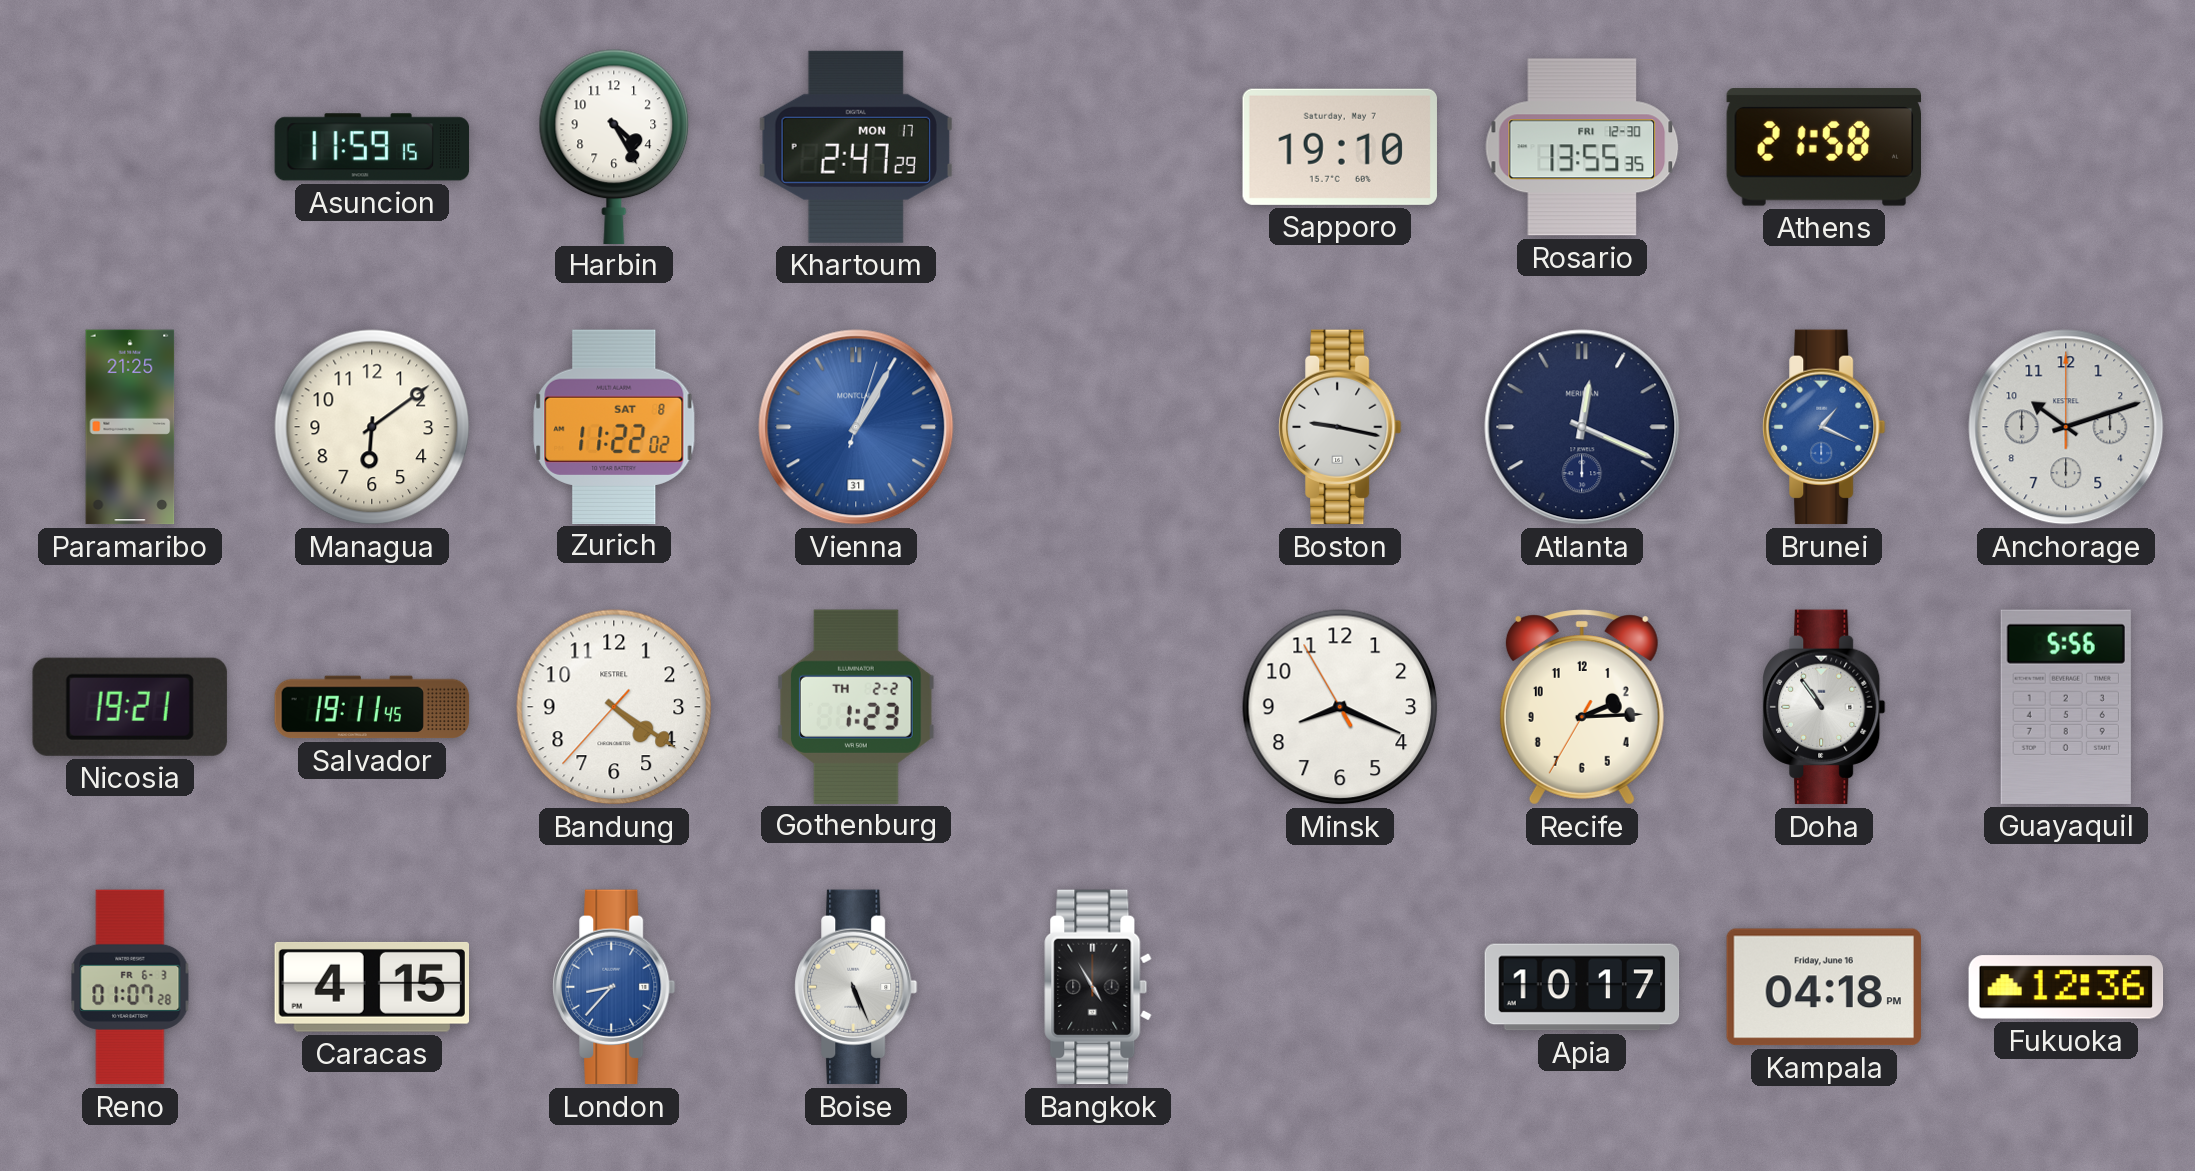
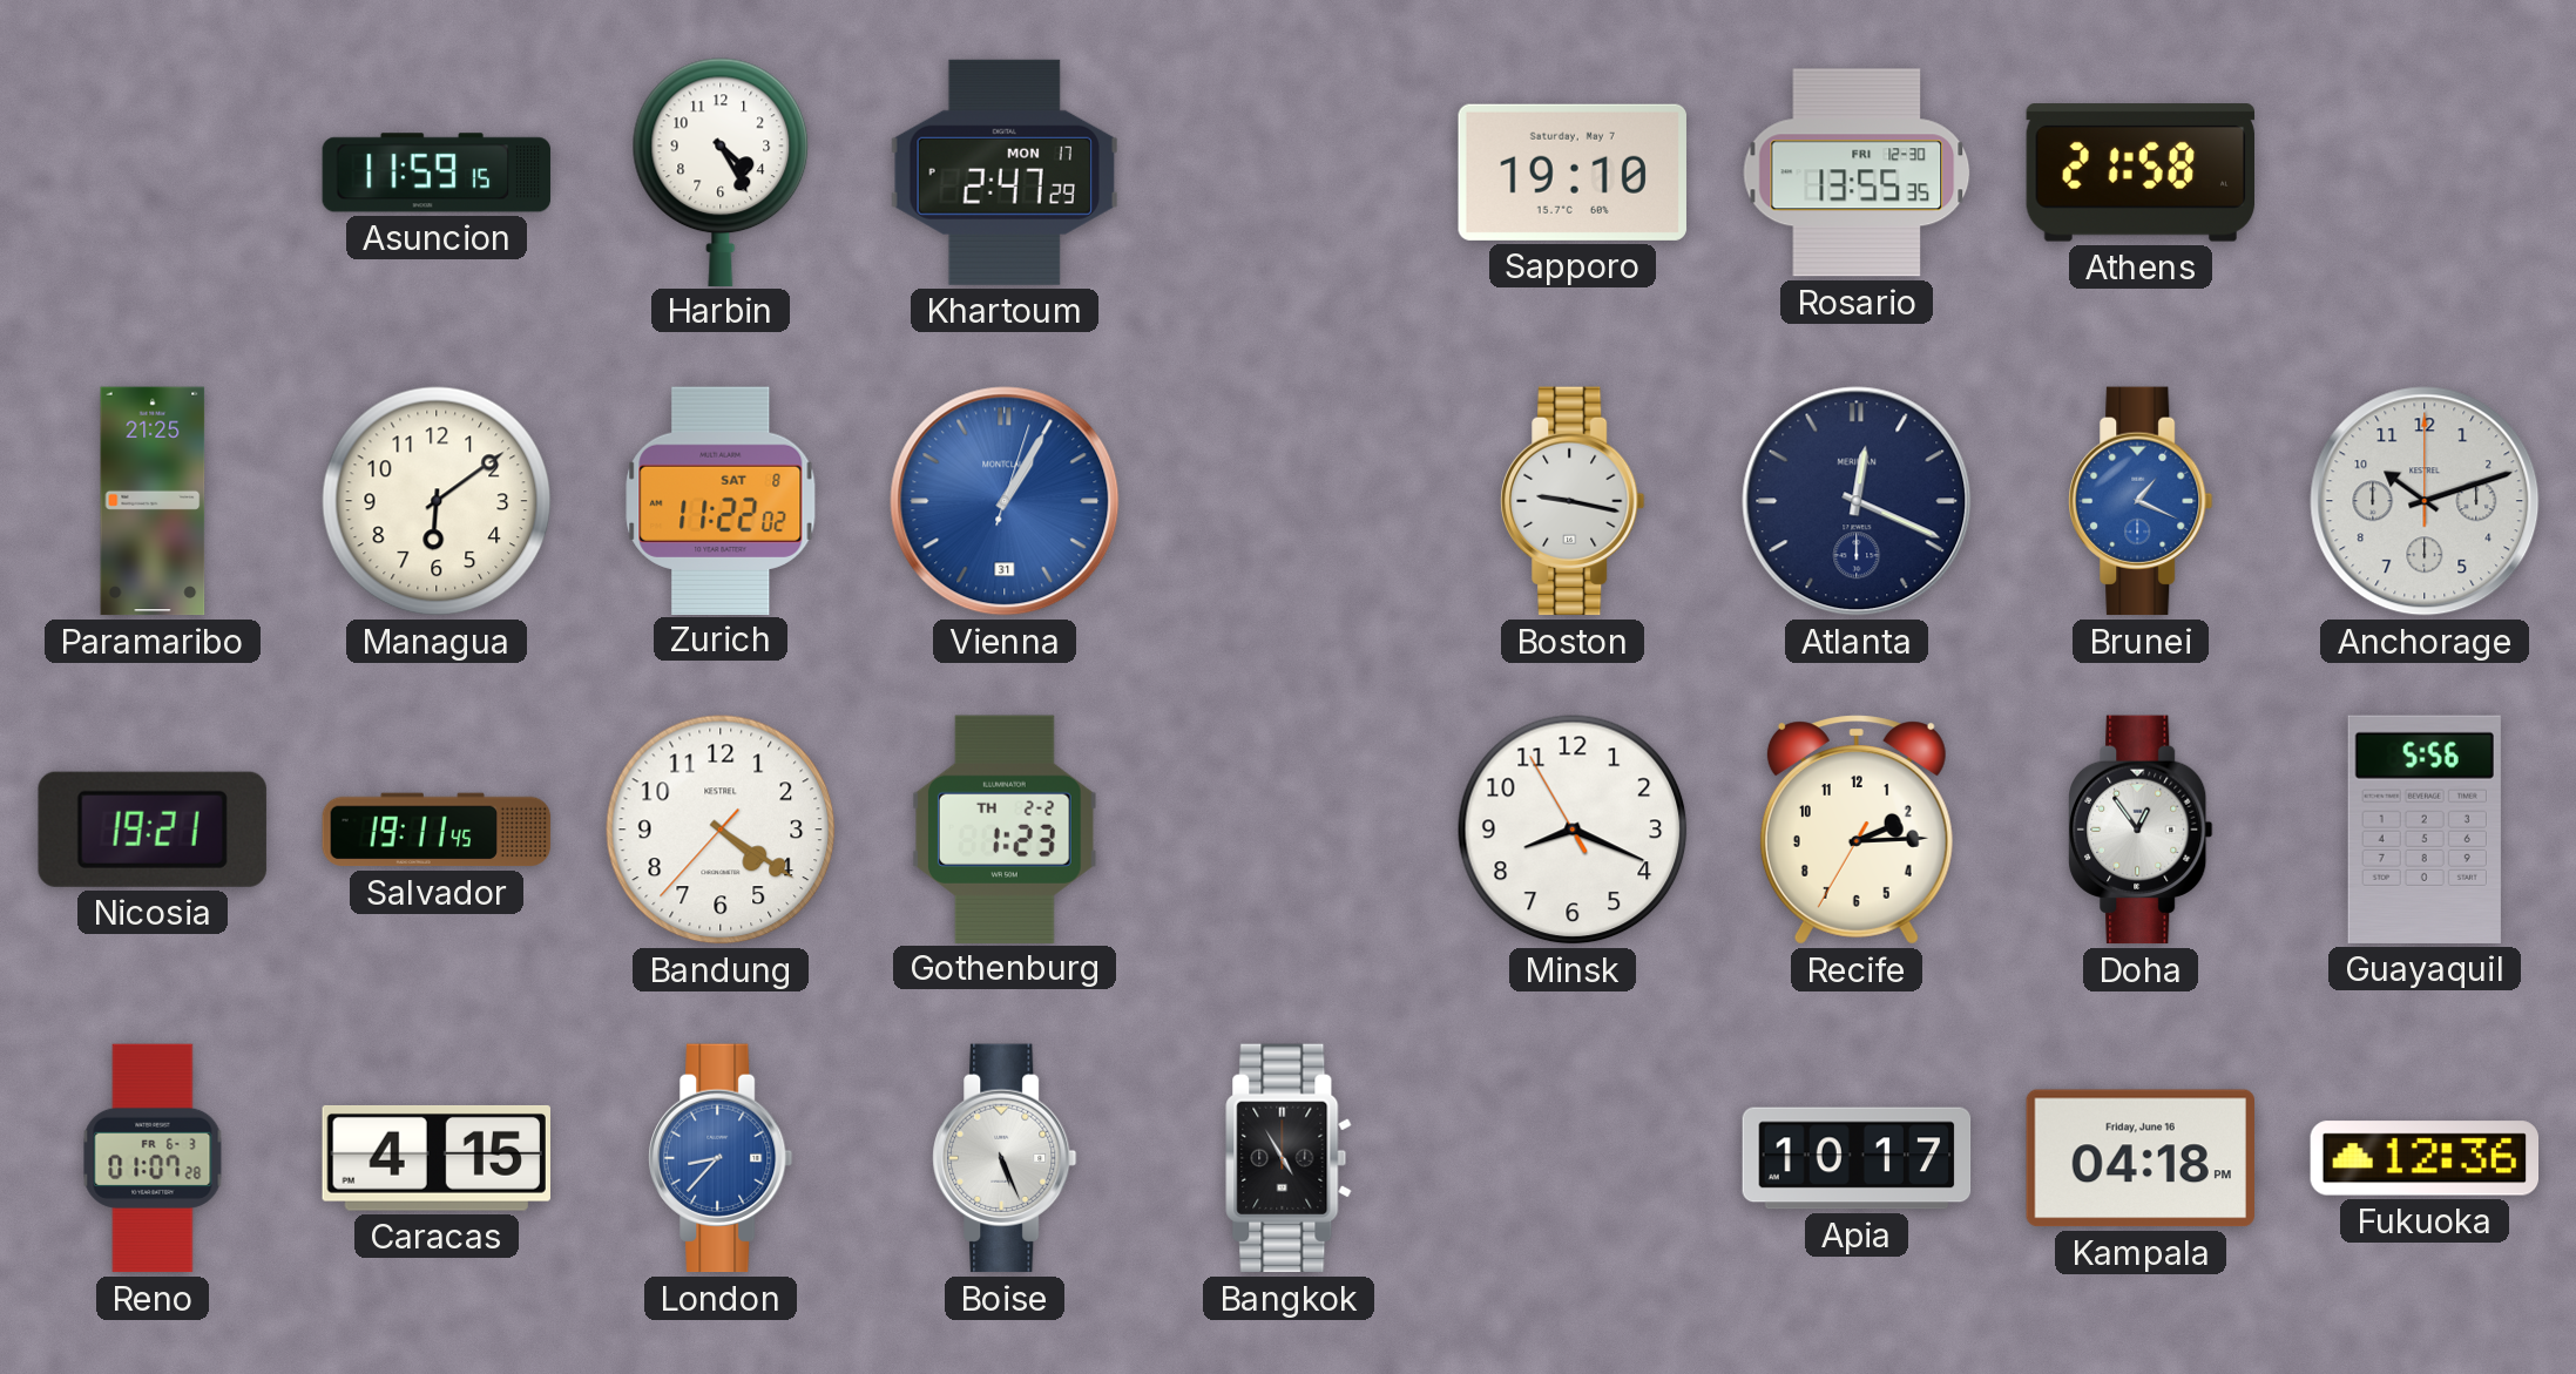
Doha: 10:54 -> 12:54 (2141, 830)
